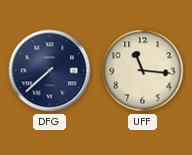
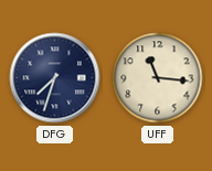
DFG: 7:38 -> 7:33 (55, 78)
